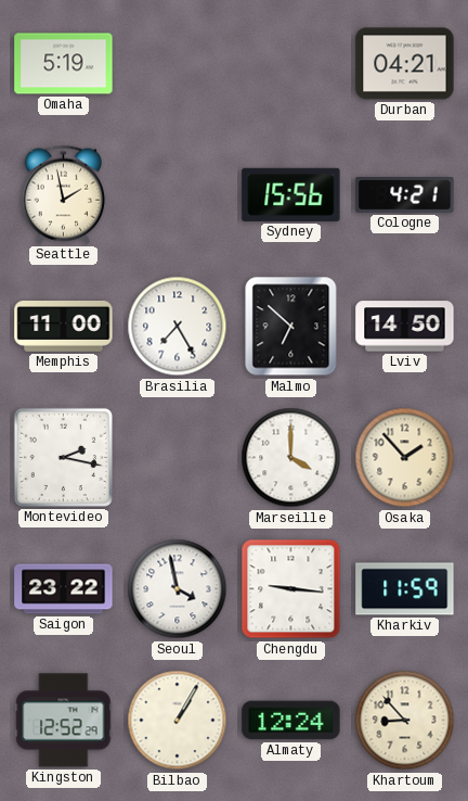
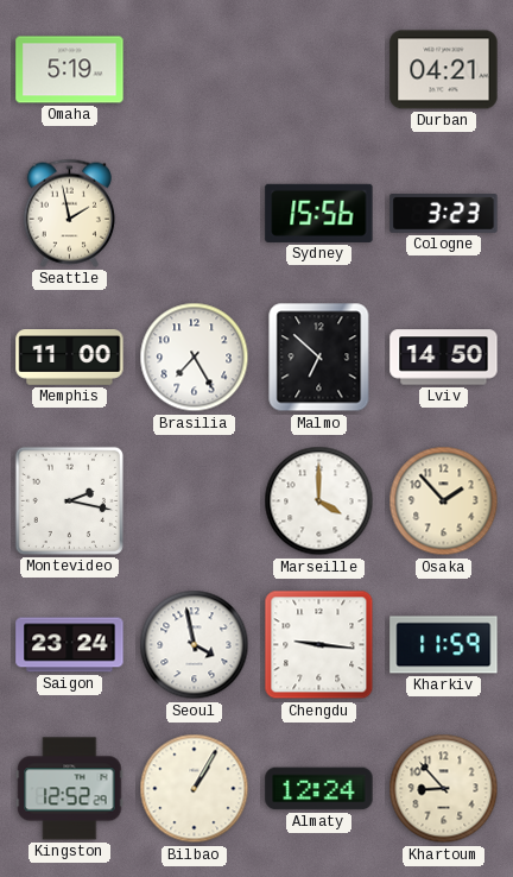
Cologne: 4:21 -> 3:23 (444, 214)
Saigon: 23:22 -> 23:24 (70, 645)
